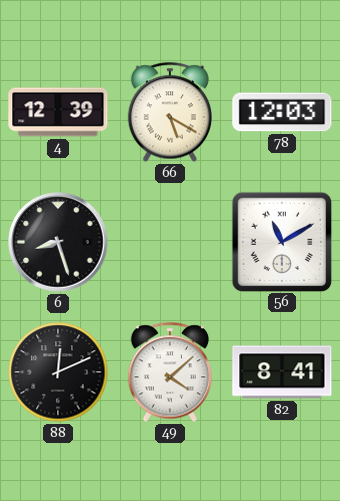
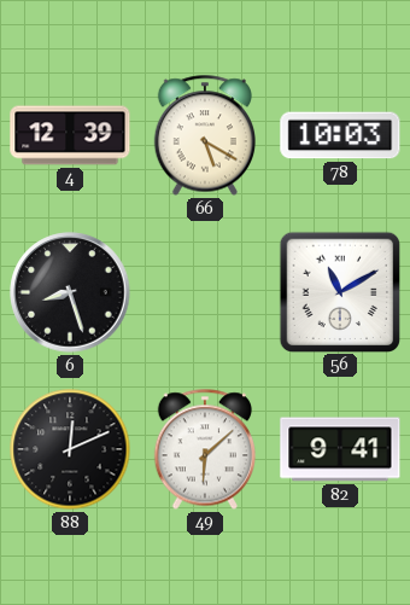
78: 12:03 -> 10:03 (340, 135)
49: 4:08 -> 6:08 (204, 449)
82: 8:41 -> 9:41 (340, 449)
